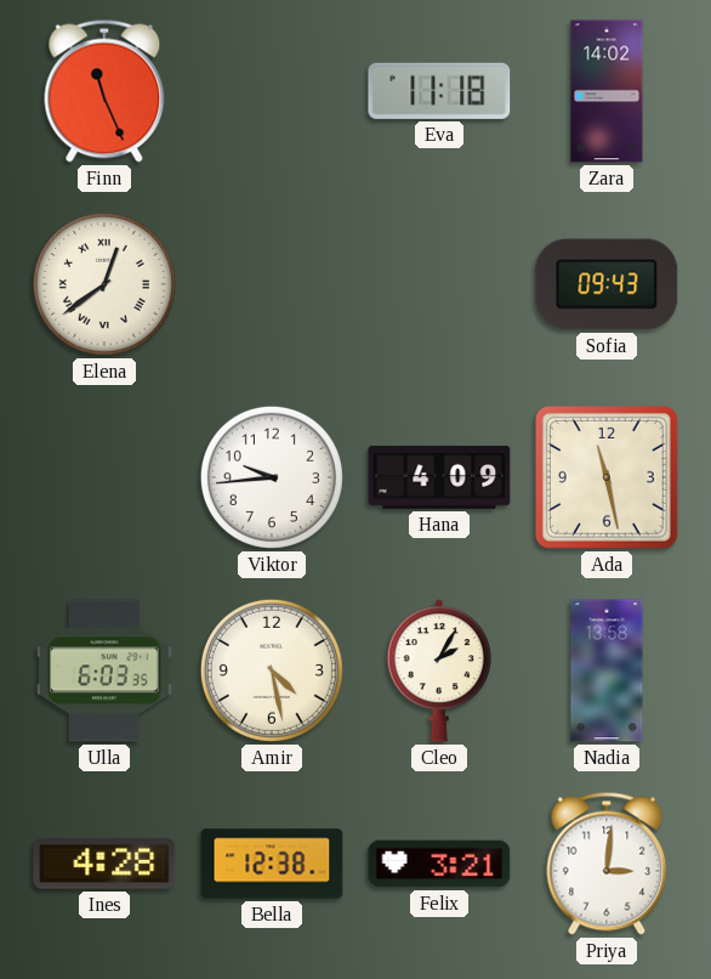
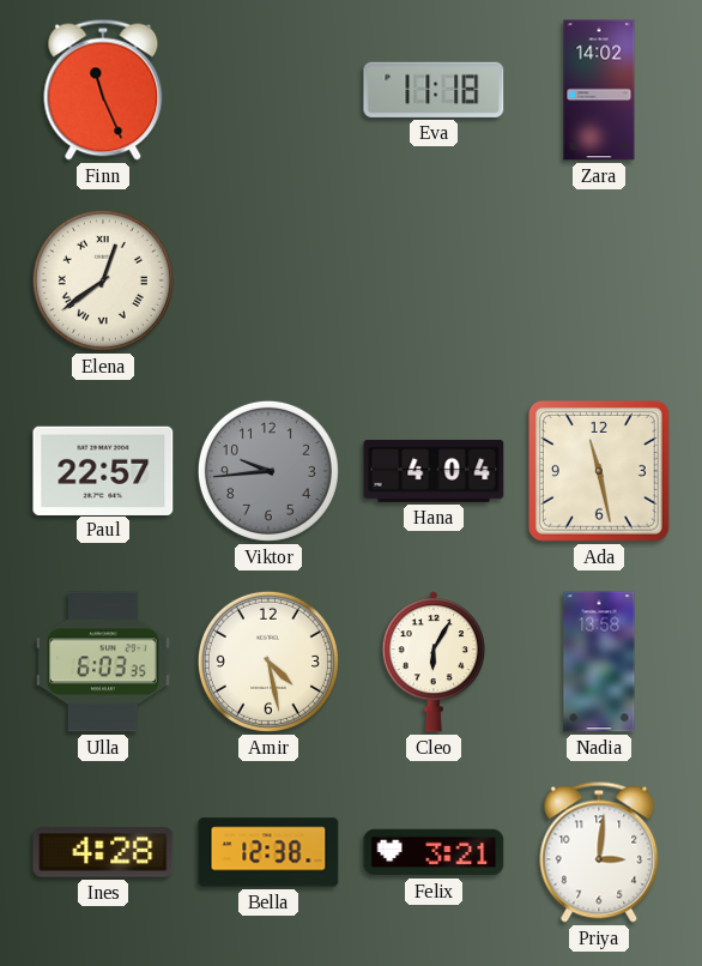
Sofia: 09:43 -> none (607, 284)
Paul: none -> 22:57 (103, 470)
Viktor dial: white -> grey (268, 471)
Hana: 4:09 -> 4:04 (434, 471)
Cleo: 2:05 -> 6:05 (434, 662)
